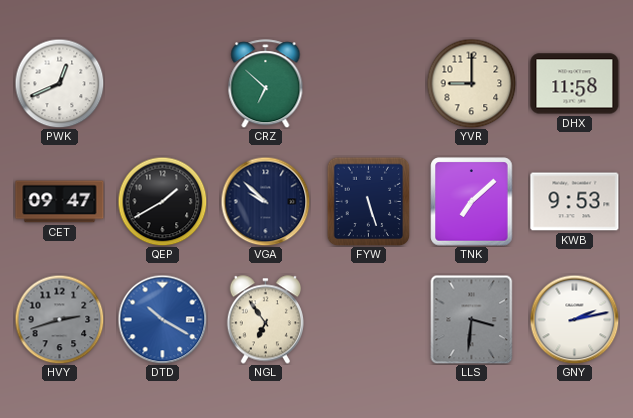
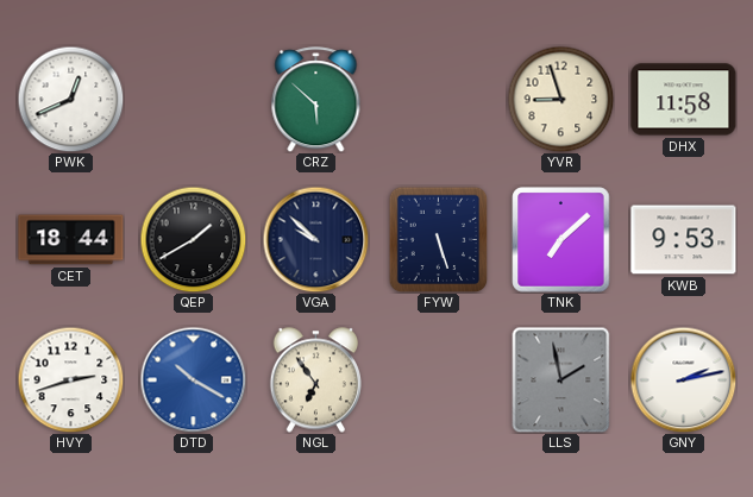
CRZ: 6:52 -> 5:52 (316, 100)
YVR: 9:00 -> 8:57 (560, 99)
CET: 09:47 -> 18:44 (71, 240)
HVY dial: grey -> white (70, 379)
LLS: 3:31 -> 1:58 (561, 379)
